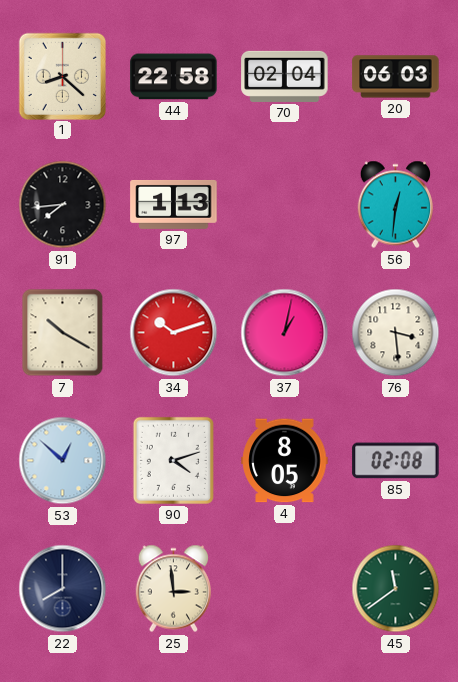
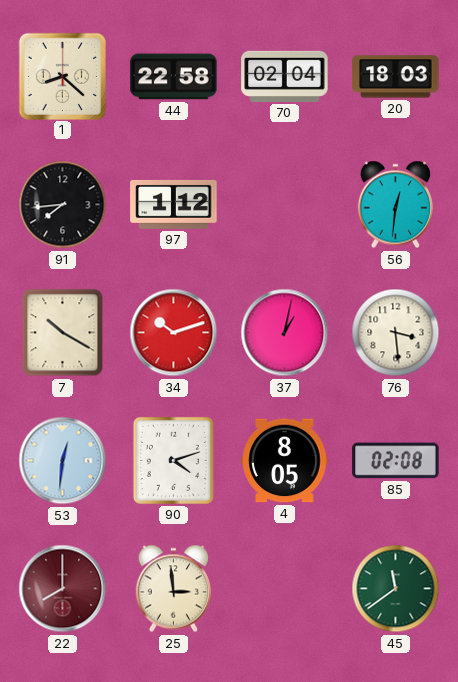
20: 06:03 -> 18:03 (396, 77)
97: 1:13 -> 1:12 (174, 204)
53: 12:52 -> 12:31 (63, 461)
22 dial: navy -> burgundy (63, 589)
